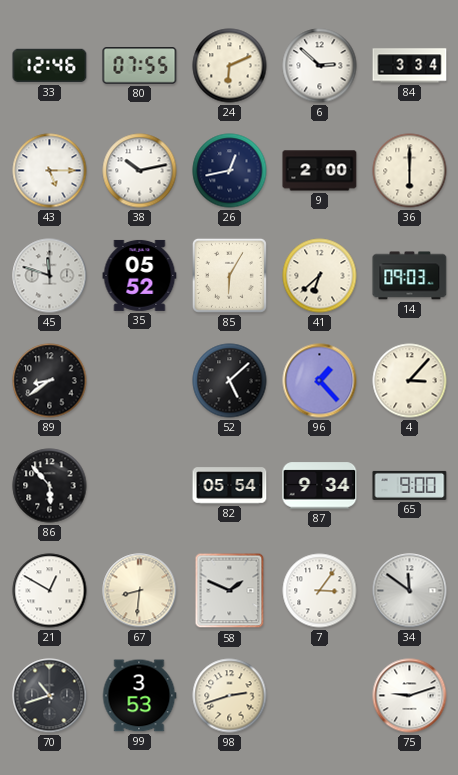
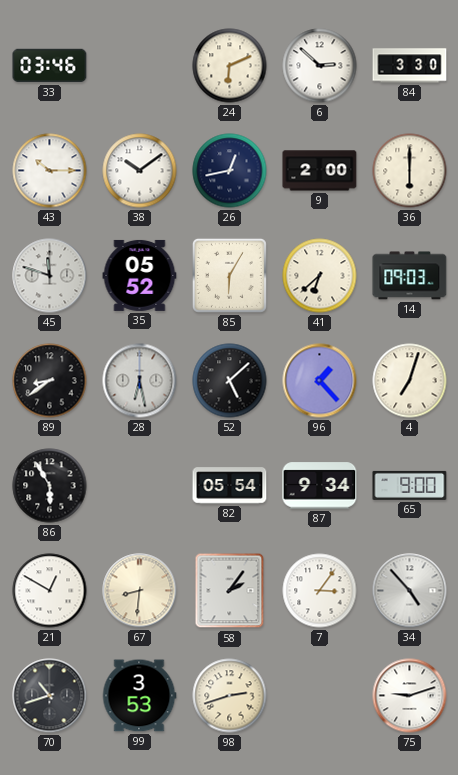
33: 12:46 -> 03:46 (50, 66)
80: 07:55 -> none (140, 66)
84: 3:34 -> 3:30 (410, 66)
43: 5:15 -> 10:15 (50, 171)
38: 10:13 -> 10:09 (140, 171)
28: none -> 6:28 (140, 381)
4: 3:07 -> 7:03 (410, 381)
86: 5:53 -> 5:55 (50, 486)
58: 1:49 -> 2:06 (230, 591)
34: 11:51 -> 4:53 (410, 591)
